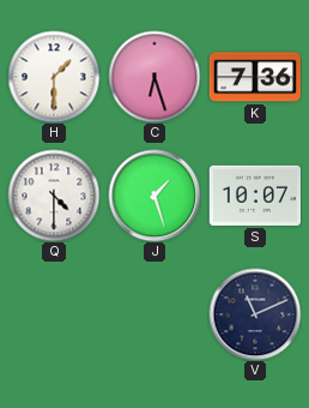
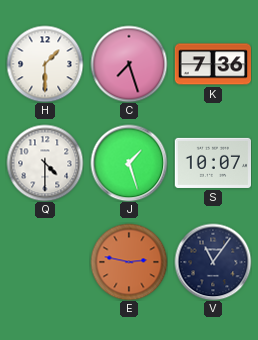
C: 6:27 -> 7:27 (129, 64)
E: none -> 2:47 (129, 262)
V: 11:11 -> 11:06 (213, 262)
